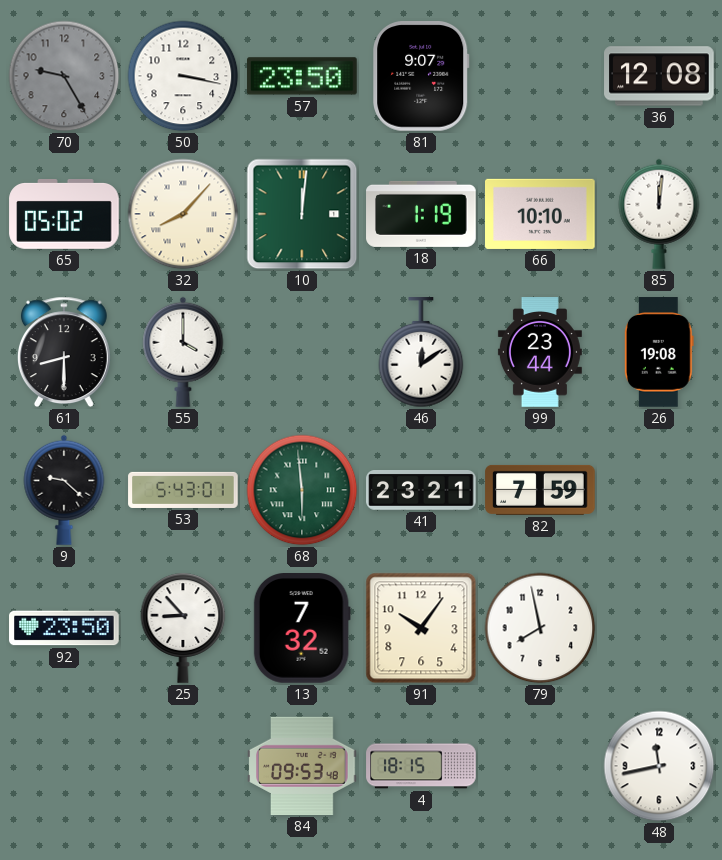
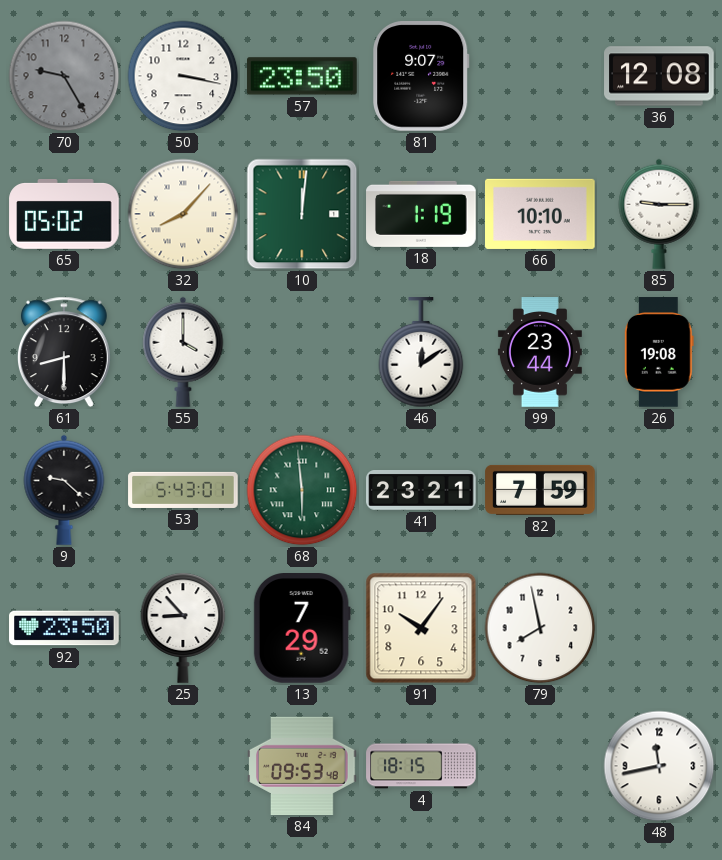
85: 12:01 -> 9:15 (659, 214)
13: 7:32 -> 7:29 (302, 629)
